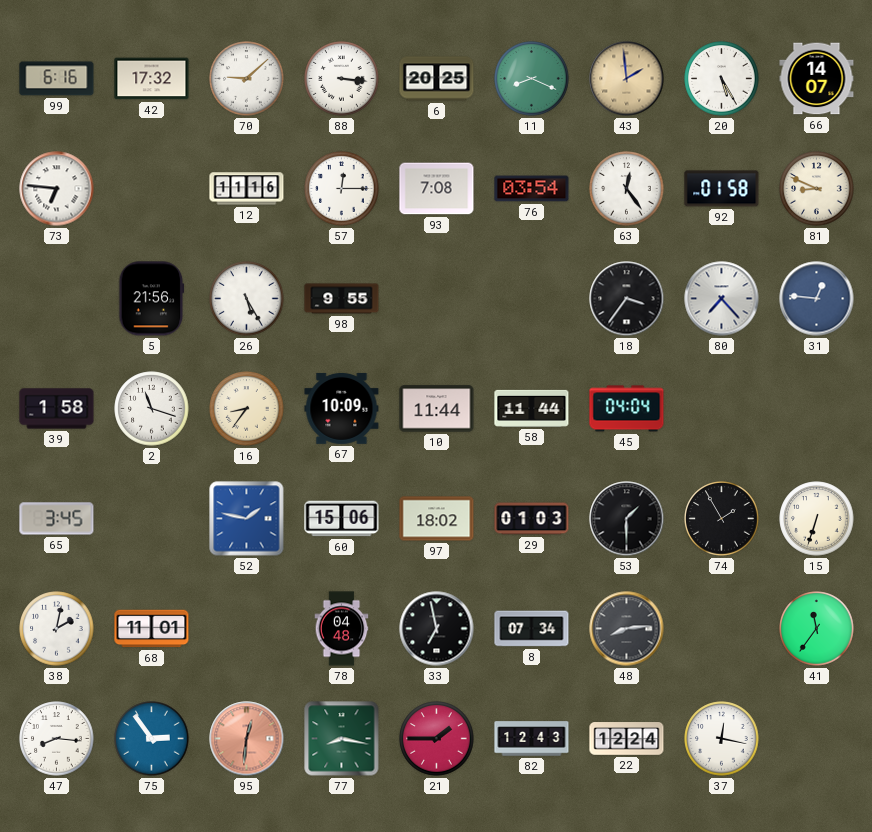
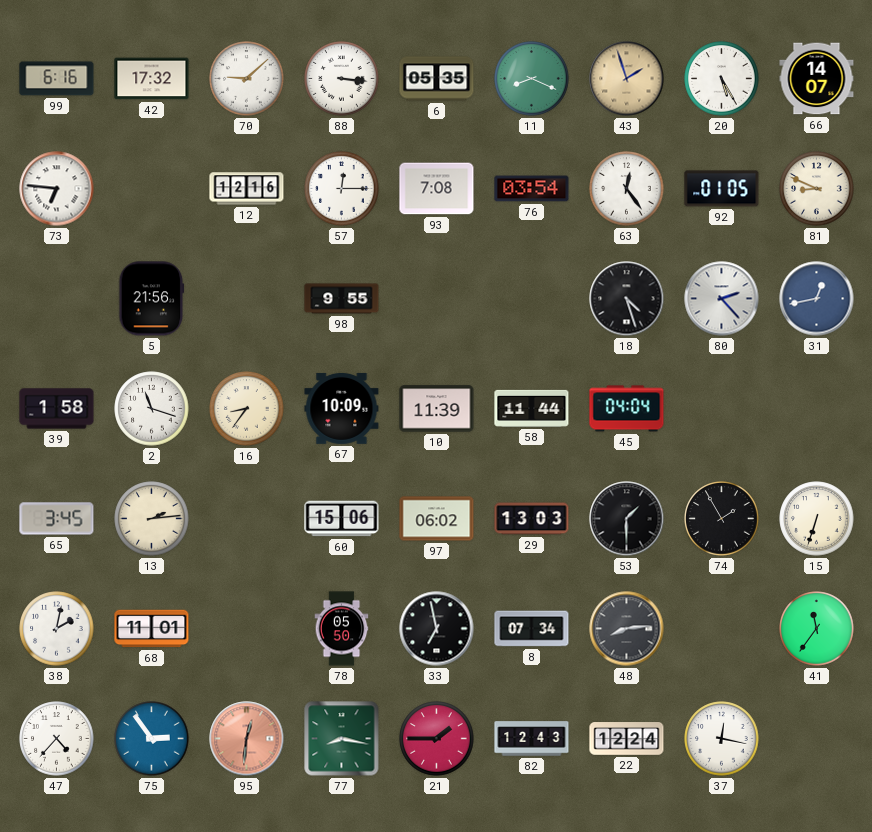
6: 20:25 -> 05:35 (437, 79)
43: 1:59 -> 1:57 (627, 79)
12: 11:16 -> 12:16 (247, 189)
92: 01:58 -> 01:05 (722, 189)
26: 5:25 -> none (247, 299)
18: 3:36 -> 4:27 (627, 299)
80: 7:23 -> 2:23 (722, 299)
31: 12:46 -> 12:43 (817, 299)
10: 11:44 -> 11:39 (437, 409)
13: none -> 2:14 (152, 519)
52: 1:47 -> none (247, 519)
97: 18:02 -> 06:02 (437, 519)
29: 01:03 -> 13:03 (532, 519)
78: 04:48 -> 05:50 (342, 629)
47: 8:16 -> 4:37 (57, 739)
